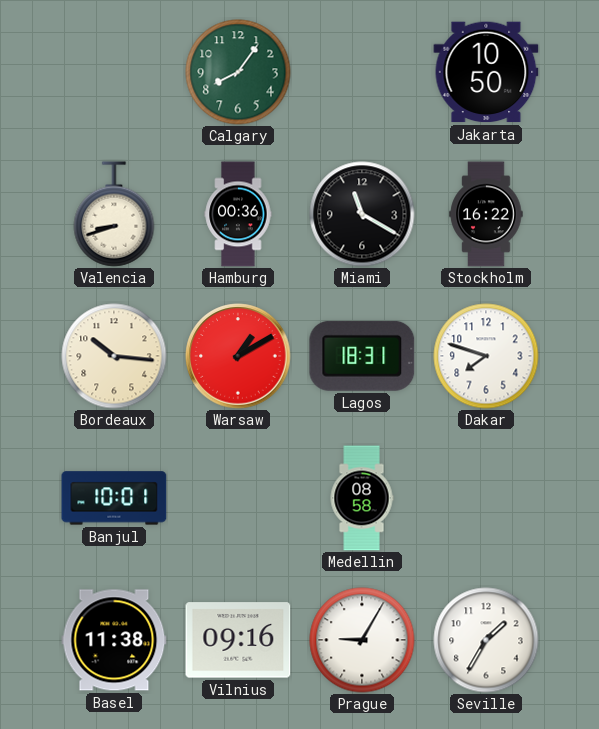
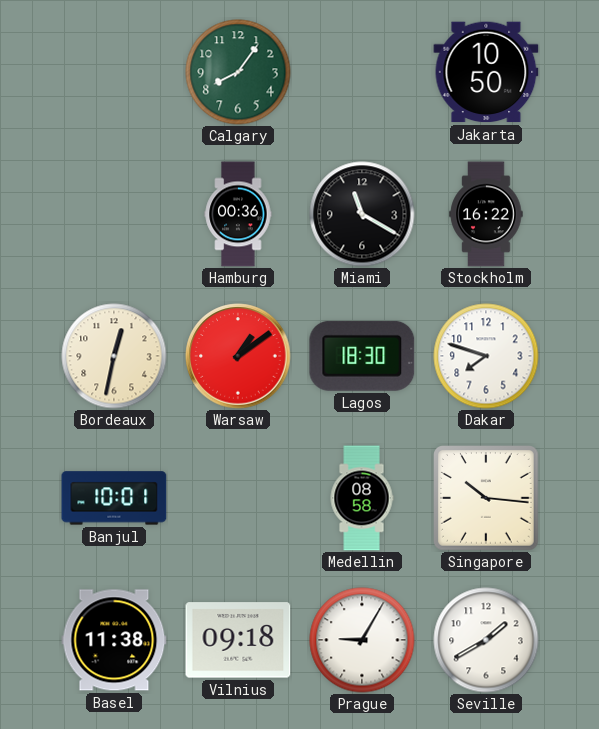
Valencia: 8:42 -> none (114, 214)
Bordeaux: 10:16 -> 12:32 (114, 356)
Warsaw: 1:10 -> 1:09 (238, 356)
Lagos: 18:31 -> 18:30 (362, 356)
Singapore: none -> 10:16 (487, 499)
Vilnius: 09:16 -> 09:18 (238, 640)
Seville: 1:35 -> 1:40 (486, 640)
